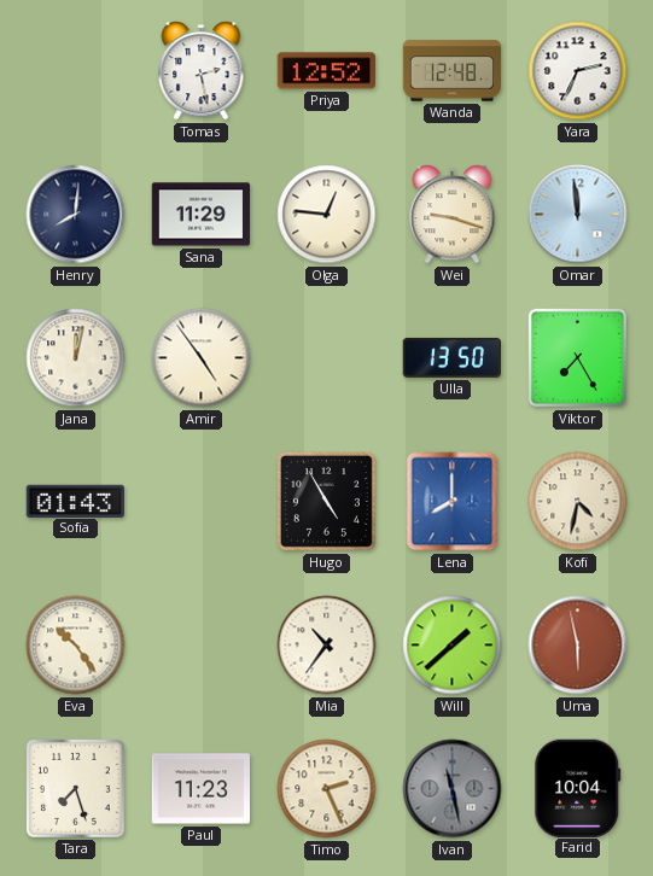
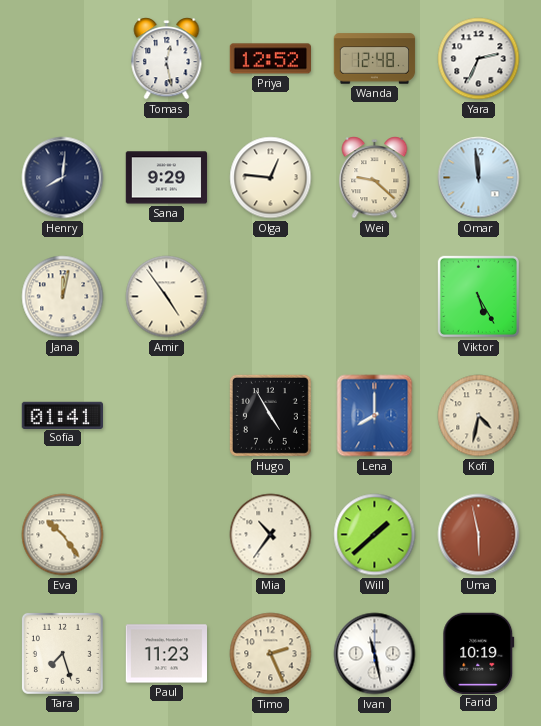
Tomas: 2:28 -> 12:28 (167, 59)
Sana: 11:29 -> 9:29 (167, 178)
Wei: 9:18 -> 9:22 (375, 178)
Ulla: 13:50 -> none (451, 357)
Viktor: 7:25 -> 5:25 (478, 296)
Sofia: 01:43 -> 01:41 (62, 415)
Ivan dial: grey -> white (375, 654)
Farid: 10:04 -> 10:19 (479, 653)
